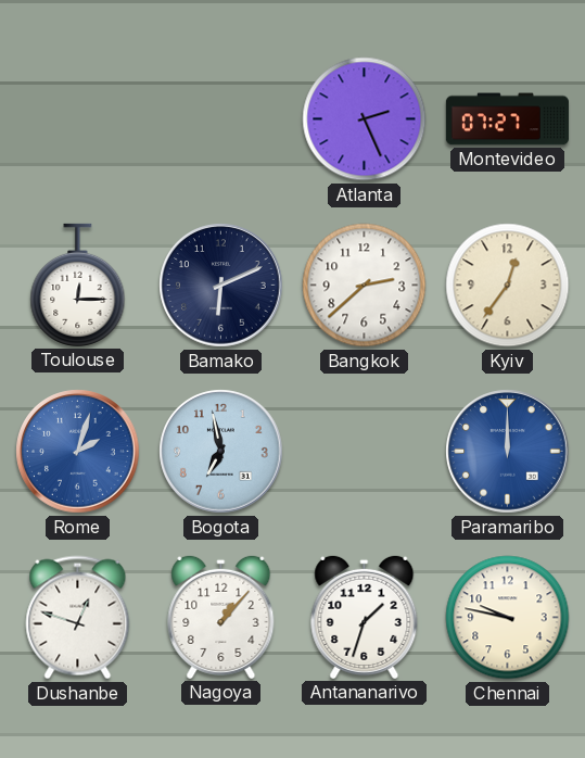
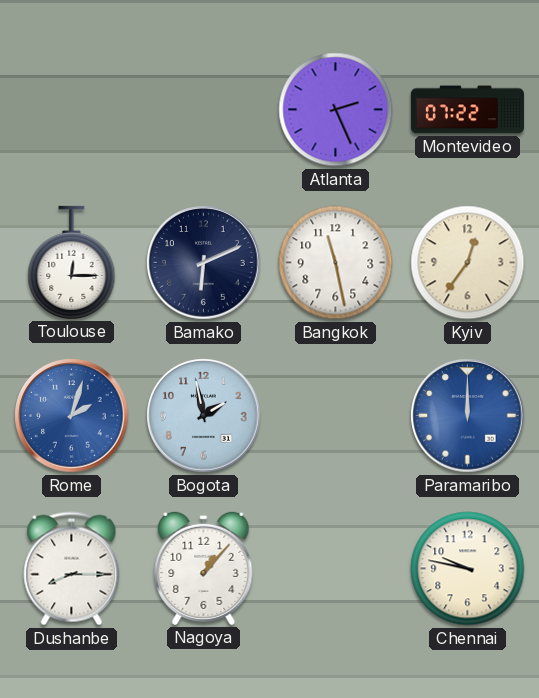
Montevideo: 07:27 -> 07:22 (467, 110)
Bangkok: 2:38 -> 11:28 (336, 263)
Bogota: 6:58 -> 1:58 (204, 416)
Dushanbe: 12:48 -> 8:15 (72, 569)
Antananarivo: 1:33 -> none (365, 617)
